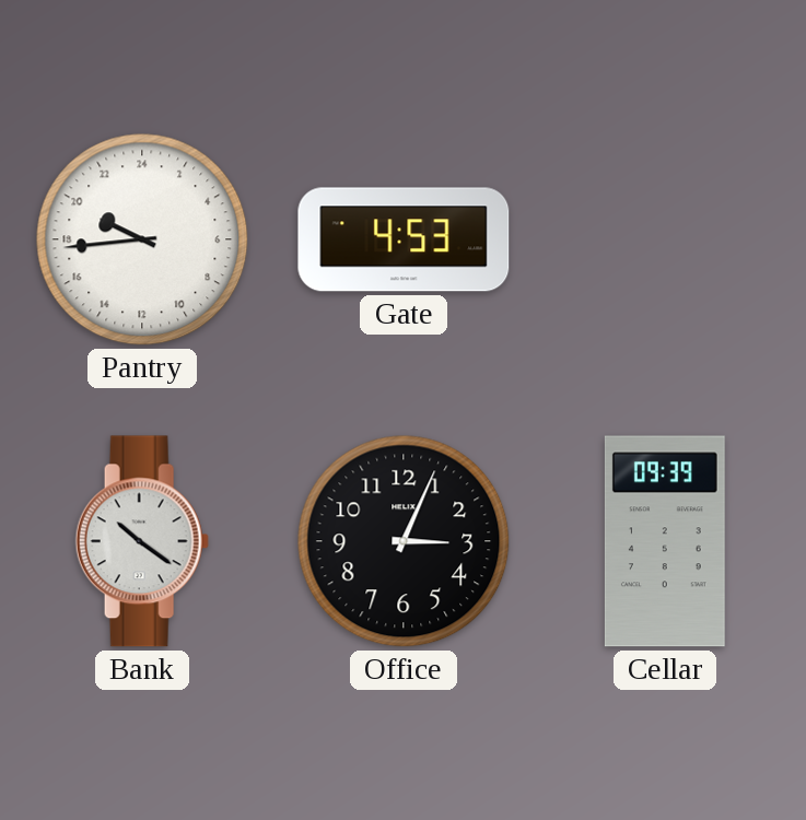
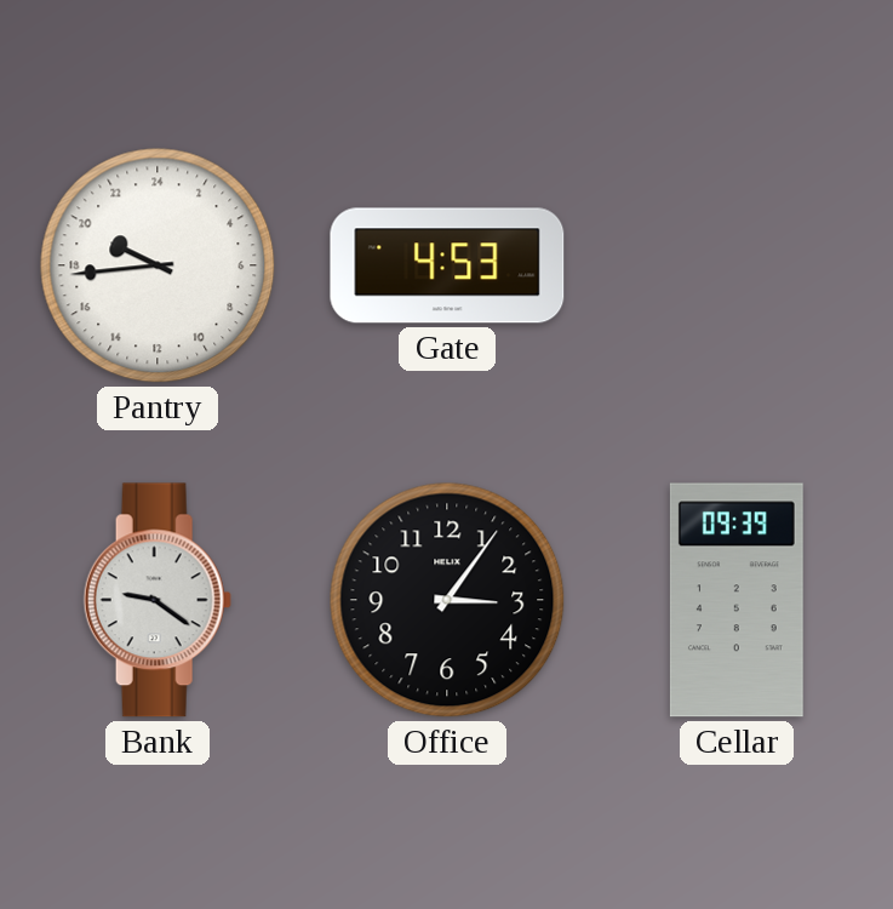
Bank: 10:21 -> 9:21 (158, 600)
Office: 3:04 -> 3:06 (447, 600)
